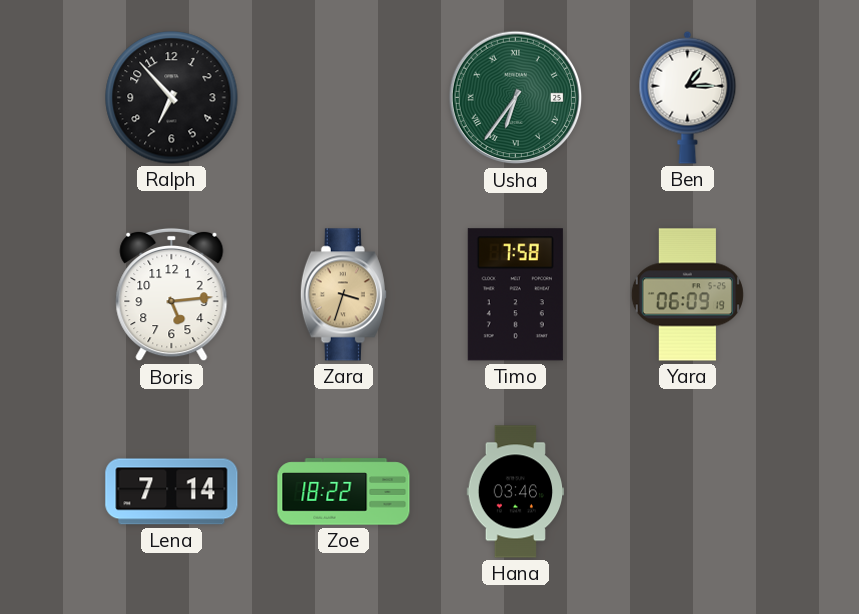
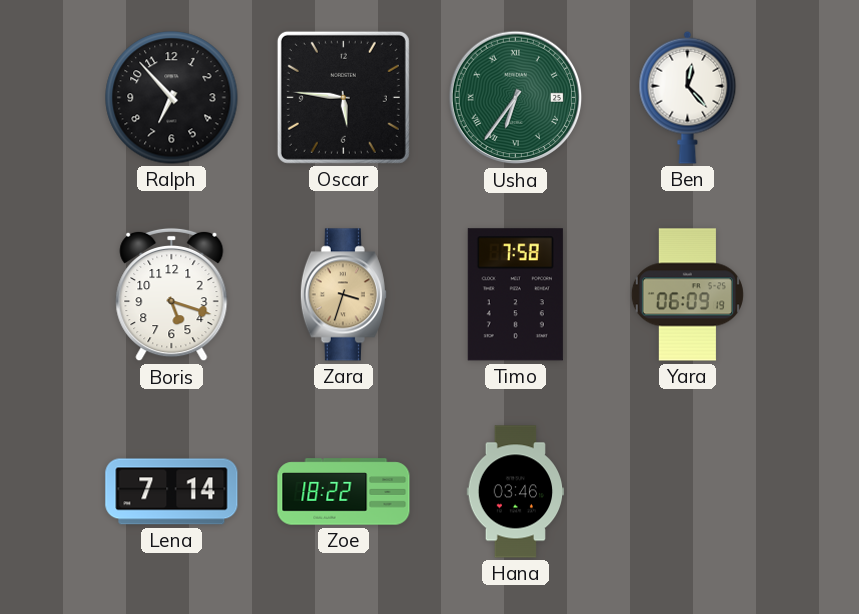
Oscar: none -> 5:46 (343, 97)
Ben: 1:15 -> 12:23 (688, 97)
Boris: 5:14 -> 5:18 (172, 295)
